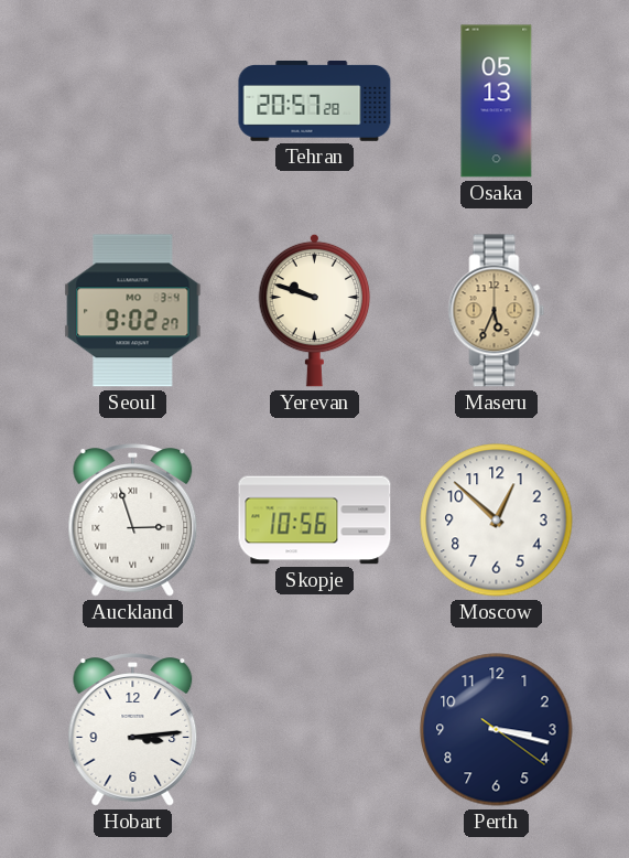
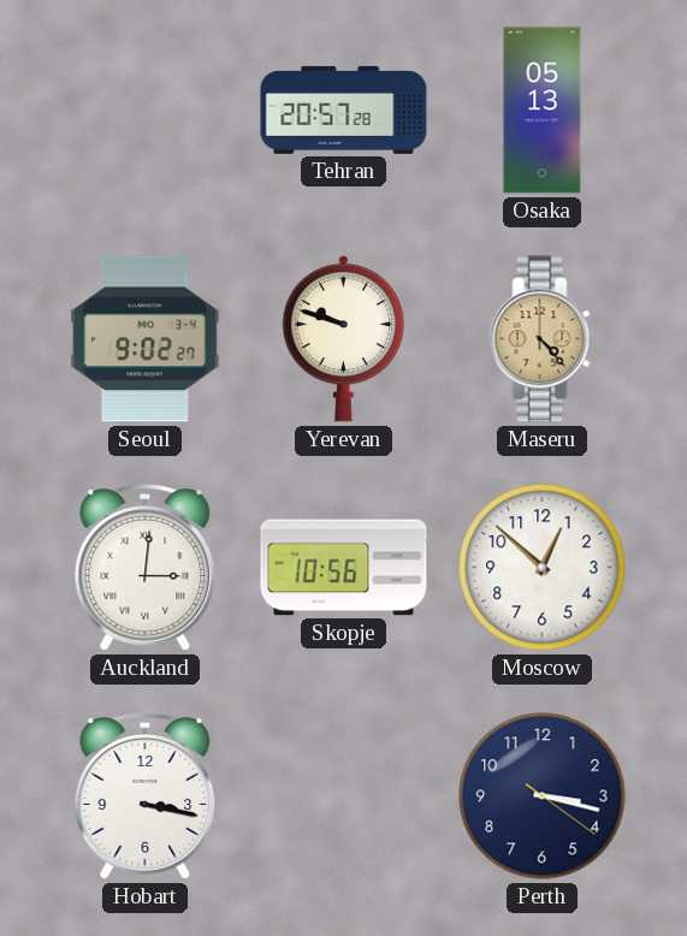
Maseru: 5:34 -> 4:23 (543, 339)
Auckland: 2:57 -> 3:01 (146, 568)
Hobart: 3:14 -> 3:17 (146, 796)
